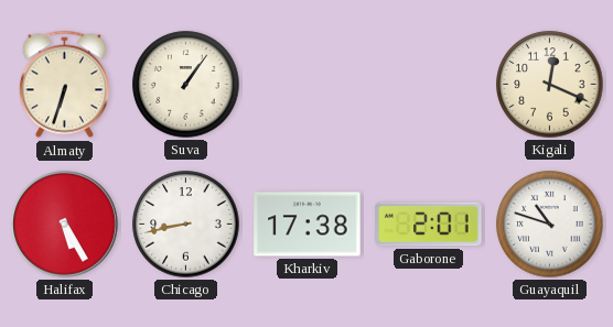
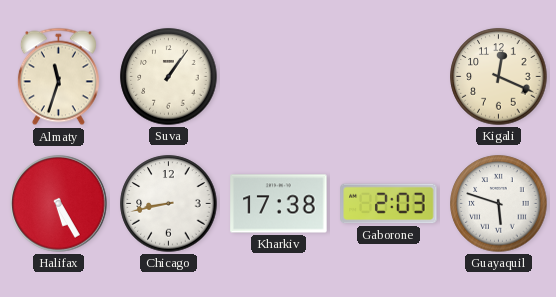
Almaty: 6:33 -> 11:33 (58, 77)
Gaborone: 2:01 -> 2:03 (389, 204)
Guayaquil: 10:48 -> 5:48 (499, 204)
